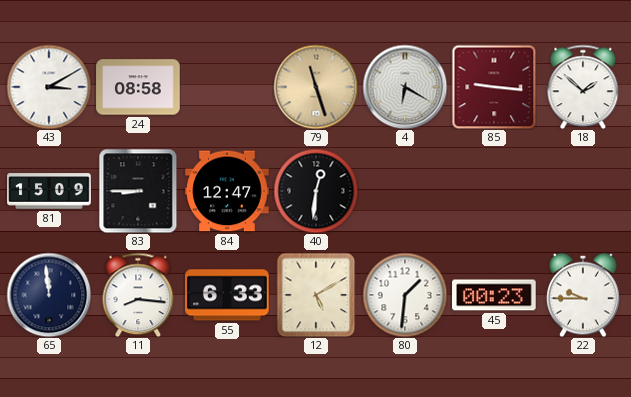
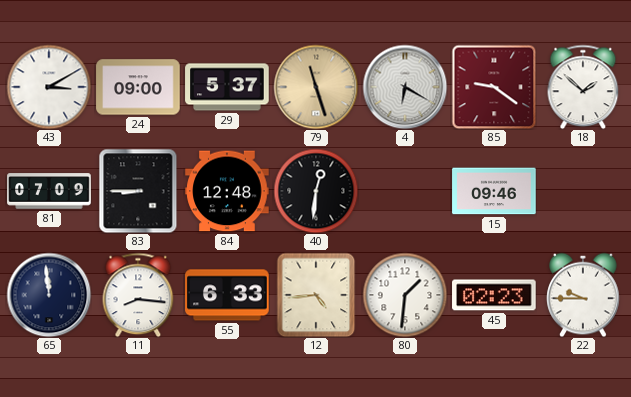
24: 08:58 -> 09:00 (138, 87)
29: none -> 5:37 (227, 87)
85: 9:16 -> 9:21 (494, 87)
81: 15:09 -> 07:09 (49, 191)
84: 12:47 -> 12:48 (227, 191)
15: none -> 09:46 (494, 191)
12: 5:10 -> 4:44 (316, 295)
45: 00:23 -> 02:23 (494, 295)
